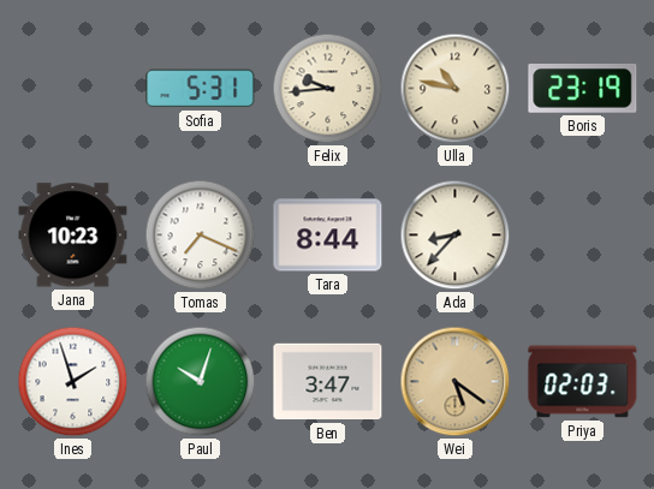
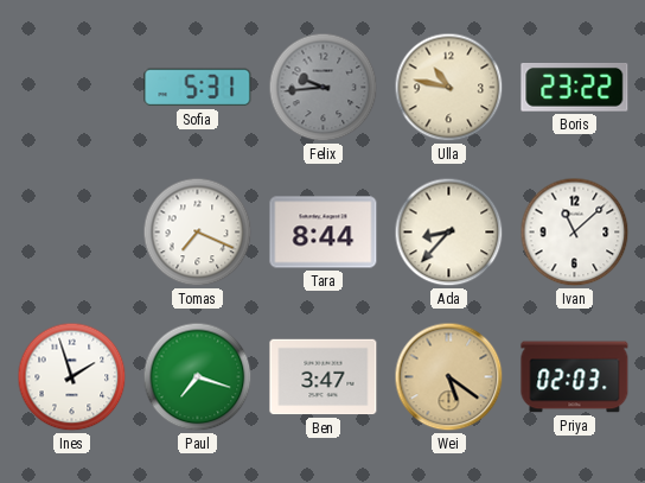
Felix dial: cream -> grey (324, 88)
Boris: 23:19 -> 23:22 (575, 88)
Jana: 10:23 -> none (73, 235)
Ivan: none -> 11:08 (575, 233)
Paul: 10:03 -> 7:18 (198, 377)
